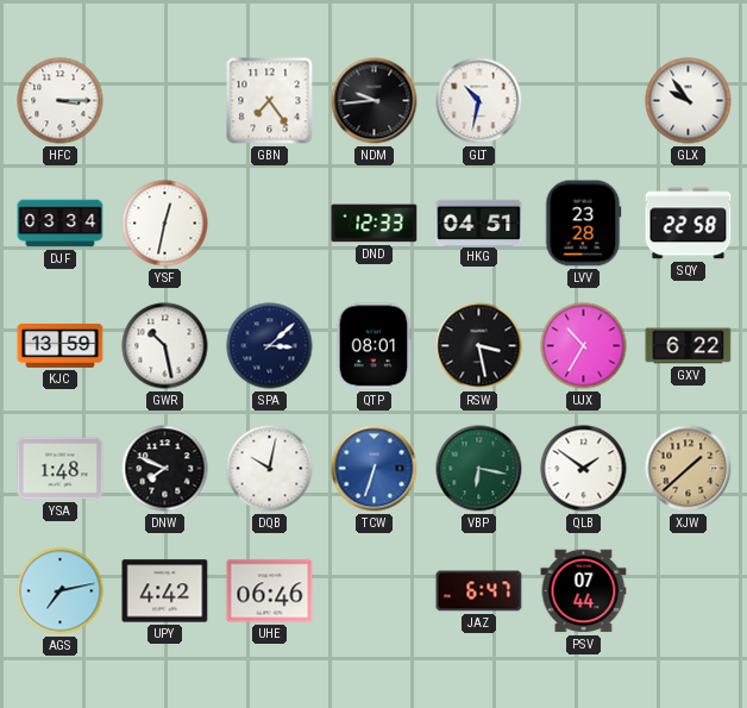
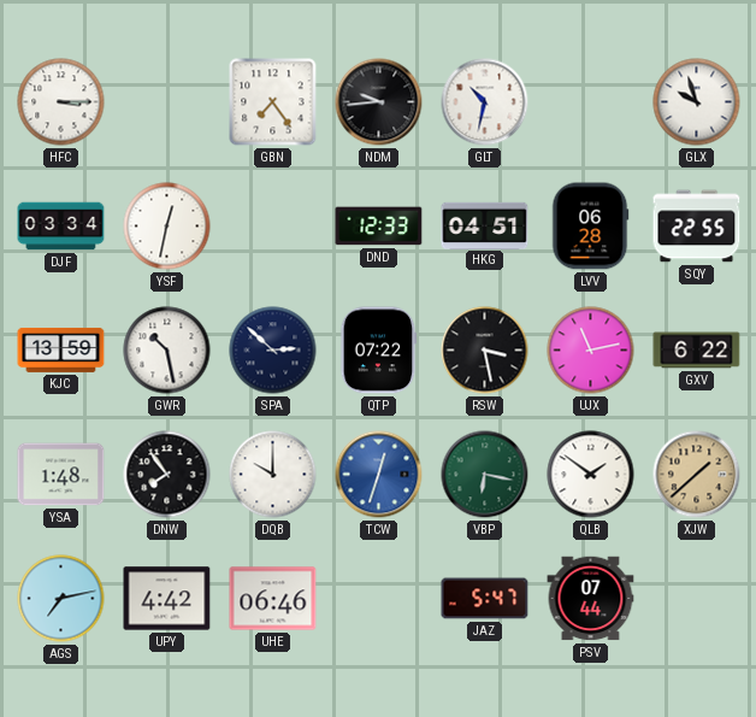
GLX: 9:54 -> 9:57 (697, 102)
LVV: 23:28 -> 06:28 (590, 227)
SQY: 22:58 -> 22:55 (697, 227)
SPA: 3:08 -> 2:52 (273, 351)
QTP: 08:01 -> 07:22 (378, 351)
UJX: 10:35 -> 11:13 (591, 351)
DNW: 7:49 -> 7:54 (167, 475)
DQB: 10:02 -> 10:00 (273, 475)
TCW: 6:33 -> 12:33 (379, 475)
JAZ: 6:47 -> 5:47 (485, 599)
